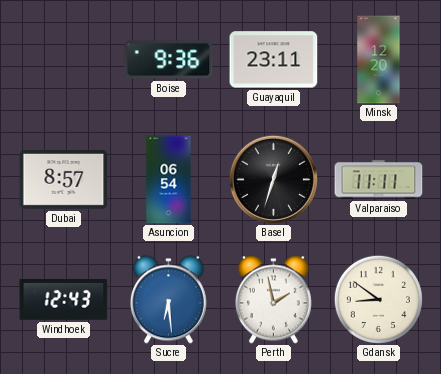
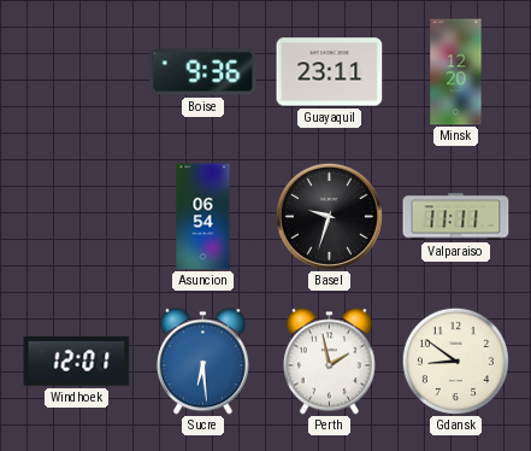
Dubai: 8:57 -> none (64, 180)
Basel: 12:33 -> 9:33 (329, 216)
Windhoek: 12:43 -> 12:01 (77, 361)
